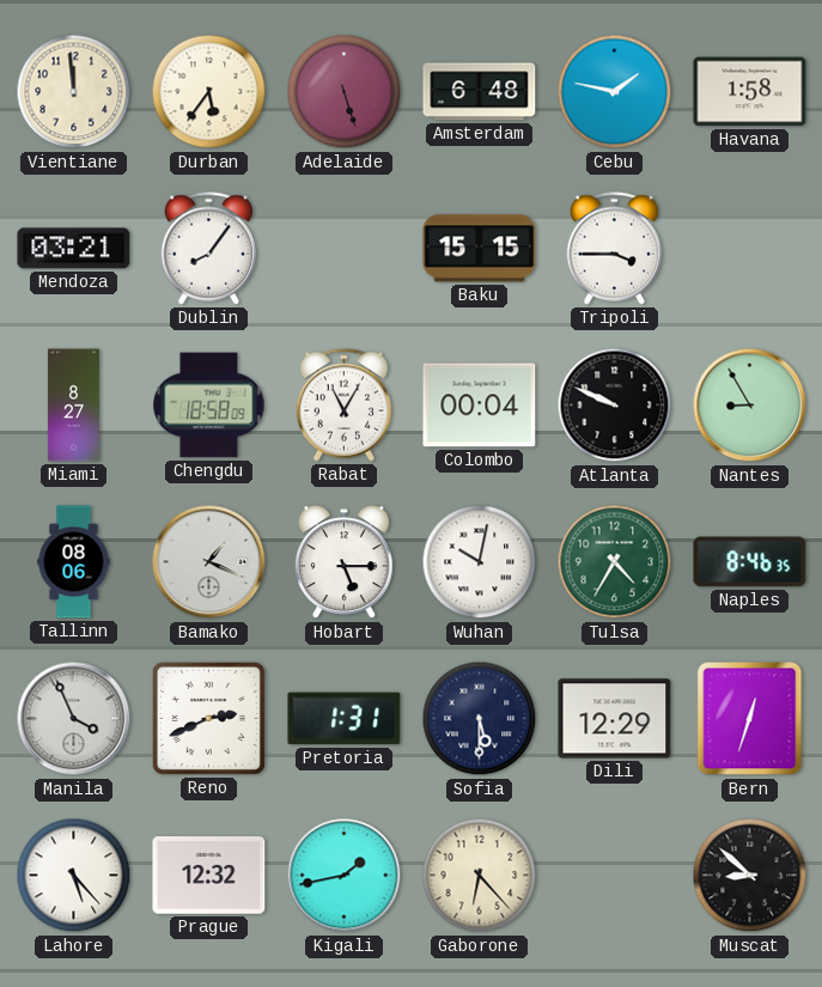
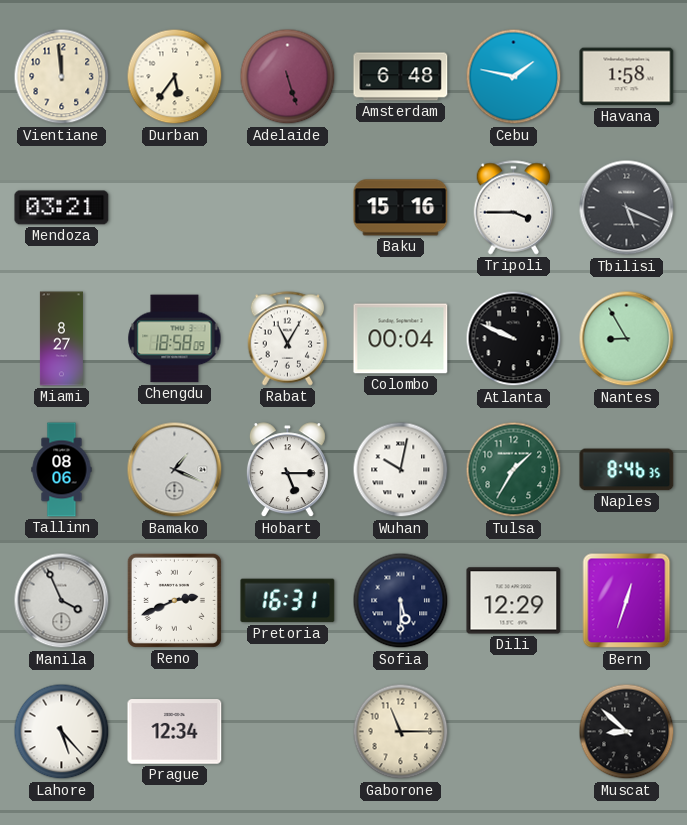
Dublin: 8:06 -> none (209, 249)
Baku: 15:15 -> 15:16 (401, 208)
Tbilisi: none -> 5:19 (627, 208)
Tulsa: 4:35 -> 1:35 (514, 470)
Pretoria: 1:31 -> 16:31 (288, 601)
Prague: 12:32 -> 12:34 (175, 732)
Kigali: 1:43 -> none (345, 876)
Gaborone: 6:23 -> 11:15 (401, 732)
